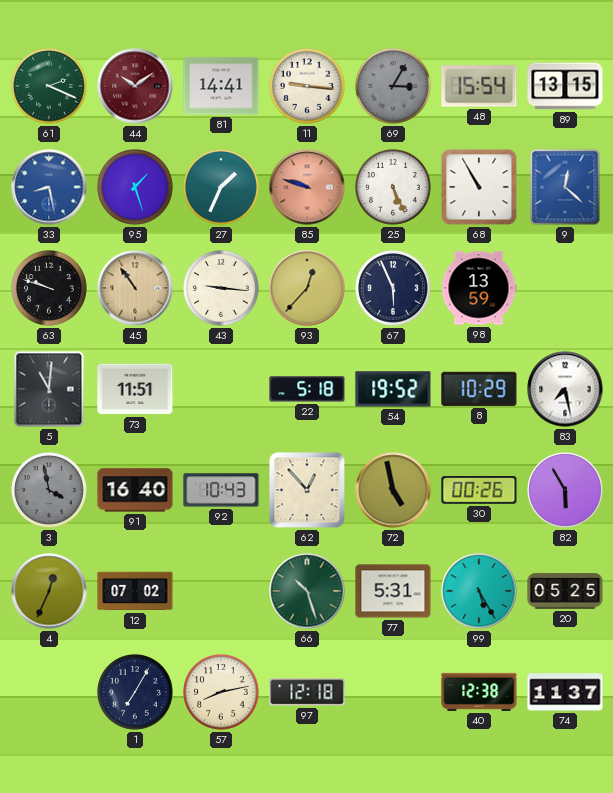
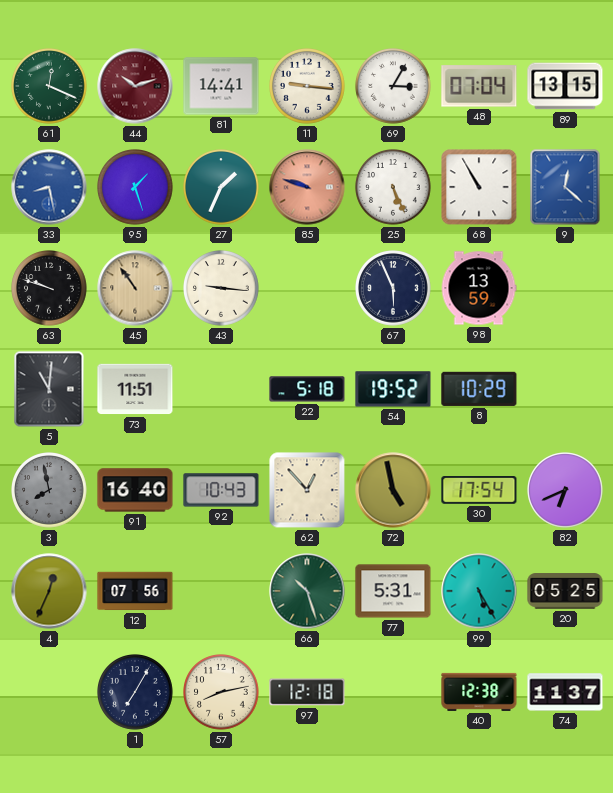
61: 2:19 -> 12:19 (50, 87)
44: 10:09 -> 10:12 (135, 86)
69 dial: grey -> white (394, 87)
48: 15:54 -> 07:04 (479, 86)
93: 12:37 -> none (307, 288)
83: 7:28 -> none (565, 389)
3: 3:58 -> 7:58 (50, 491)
30: 00:26 -> 17:54 (479, 491)
82: 5:55 -> 6:41 (566, 491)
12: 07:02 -> 07:56 (135, 591)
